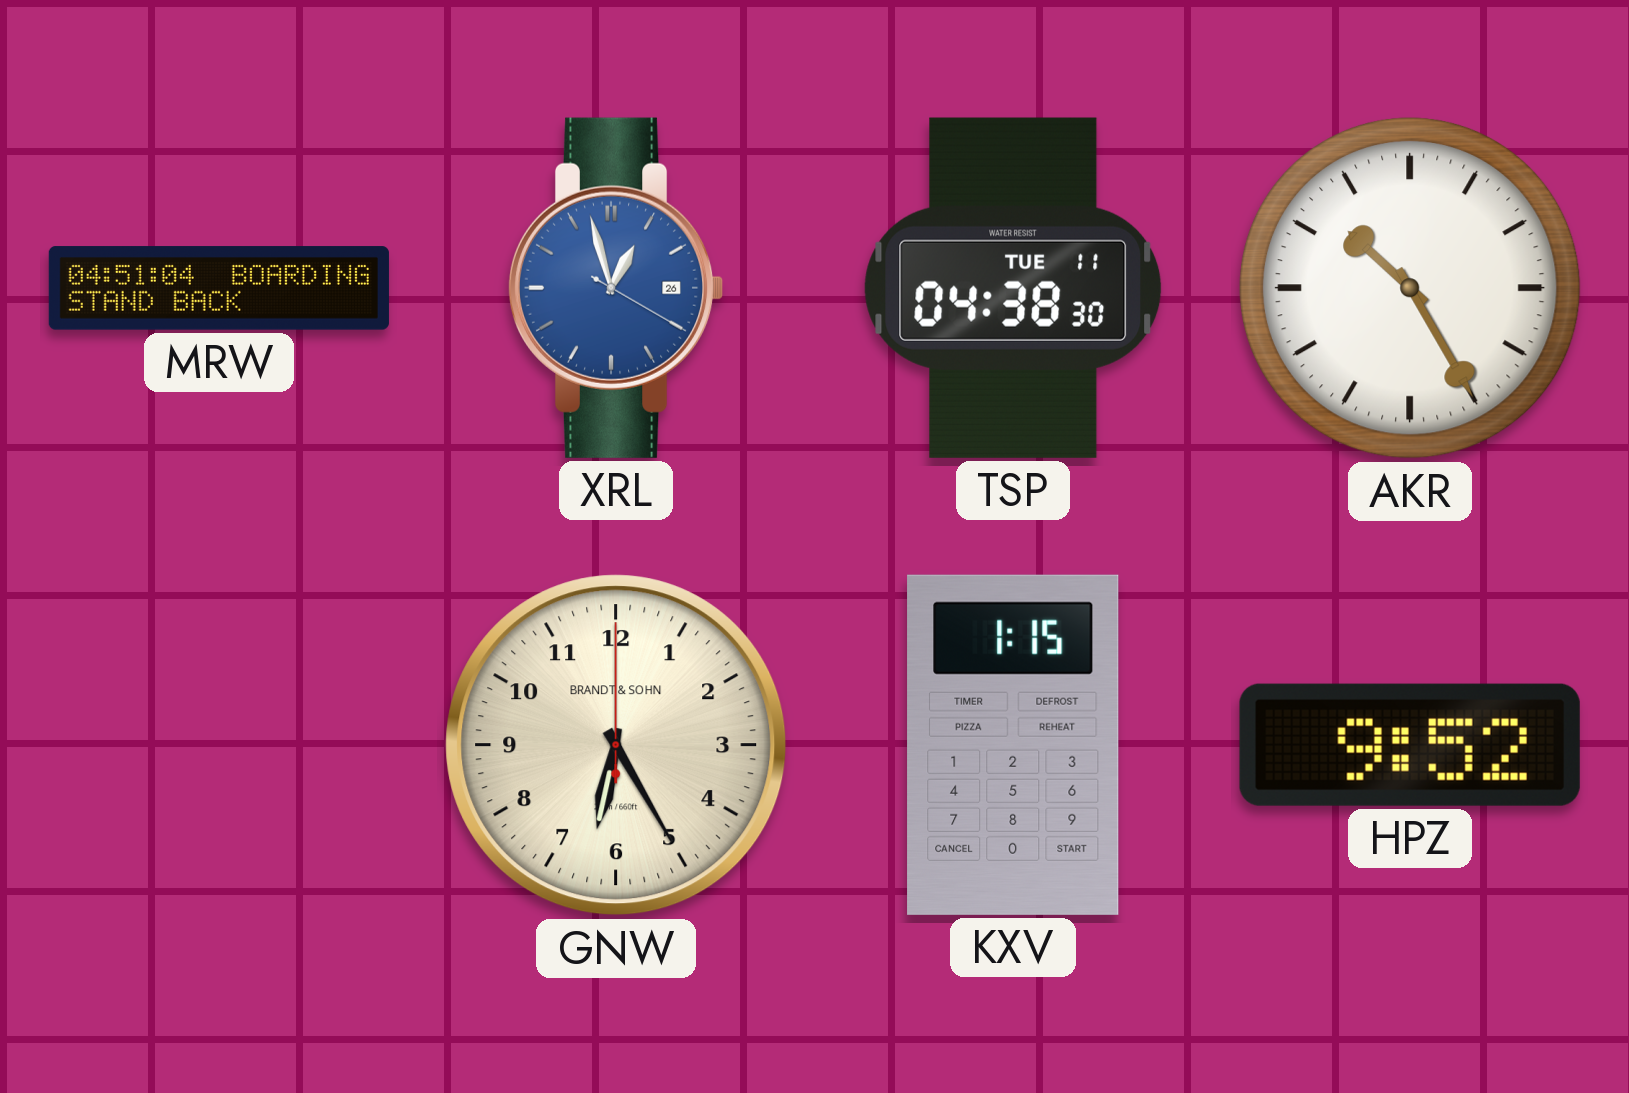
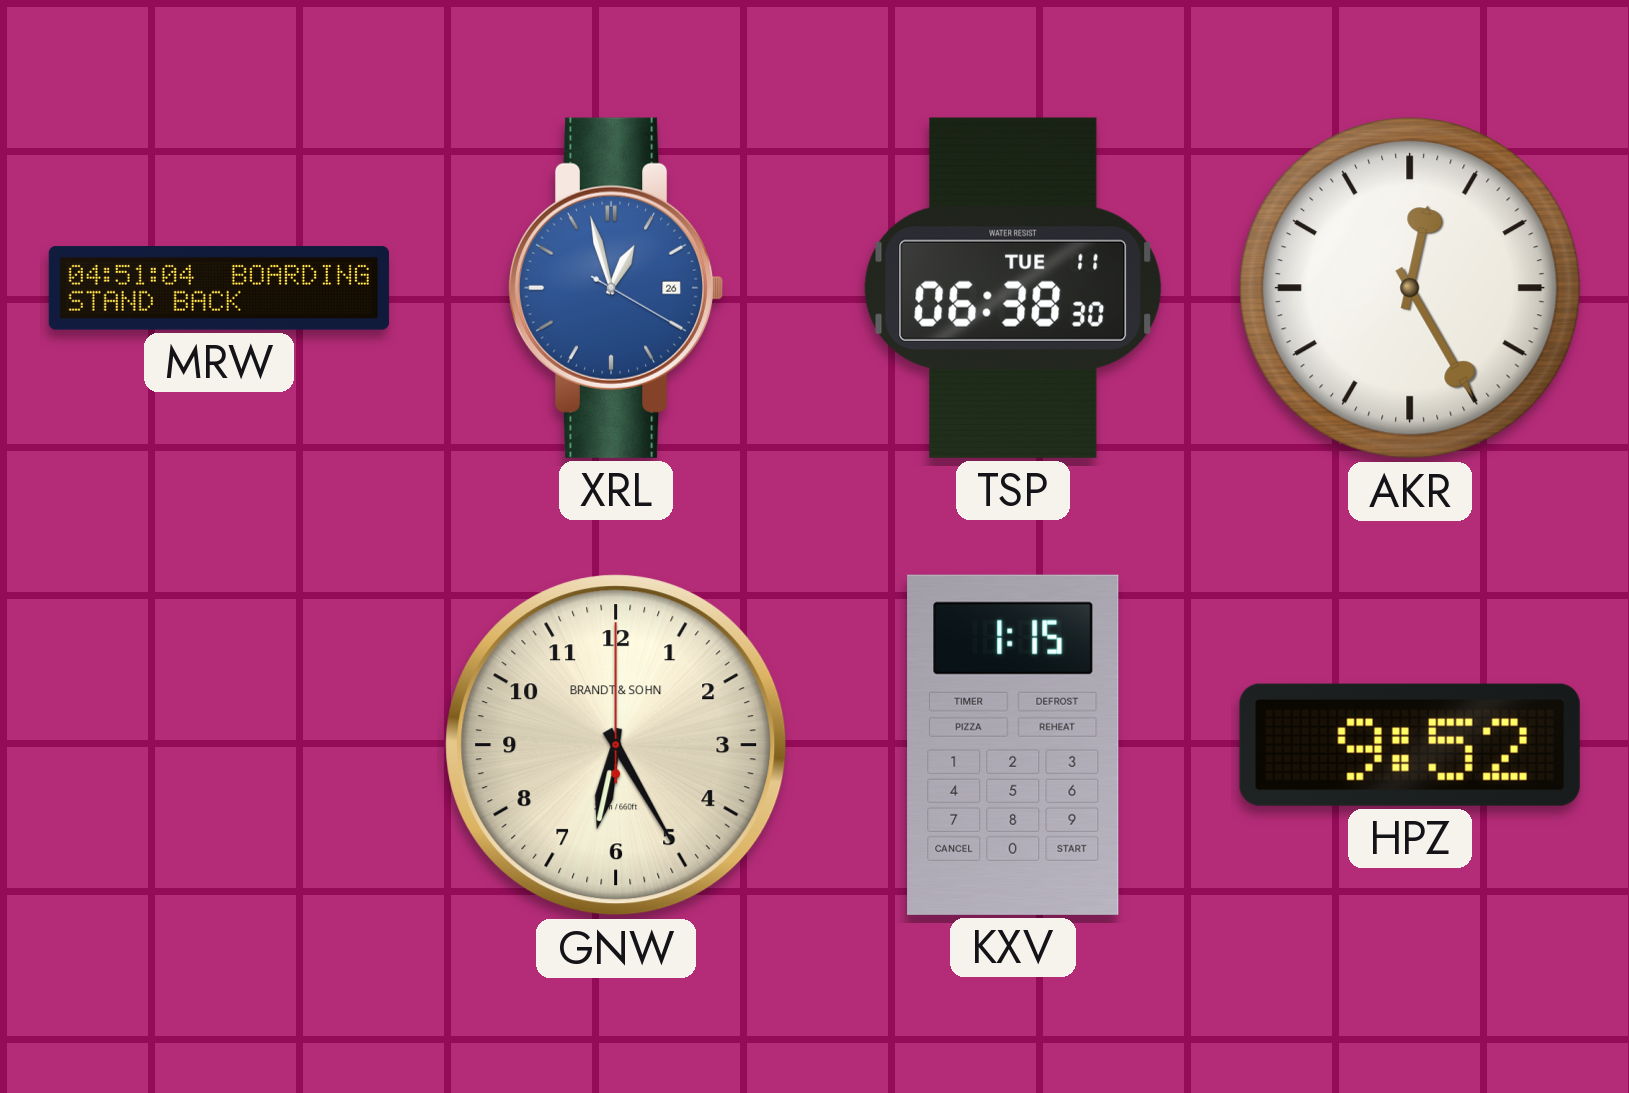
TSP: 04:38 -> 06:38 (1013, 288)
AKR: 10:25 -> 12:25 (1410, 288)
